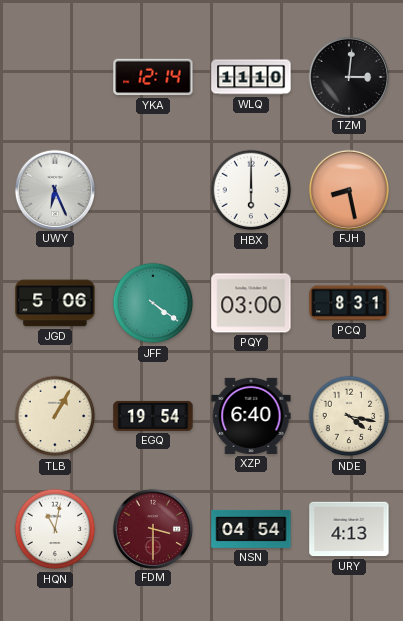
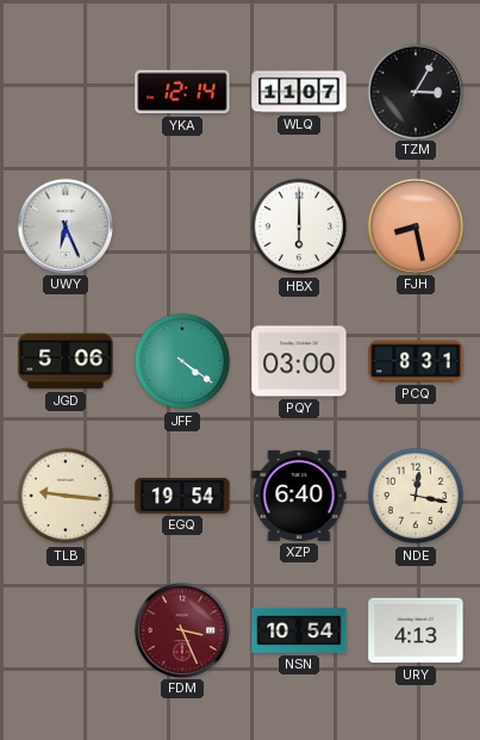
WLQ: 11:10 -> 11:07 (299, 92)
TZM: 3:01 -> 3:05 (414, 91)
TLB: 1:05 -> 9:16 (66, 496)
NDE: 4:17 -> 12:17 (416, 496)
HQN: 11:02 -> none (55, 529)
FDM: 3:30 -> 3:26 (181, 629)
NSN: 04:54 -> 10:54 (299, 630)
